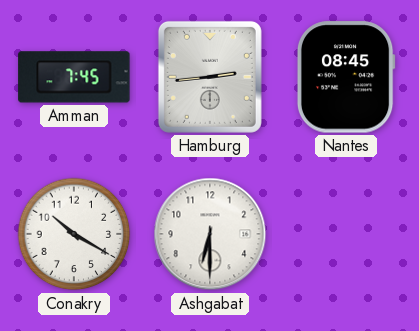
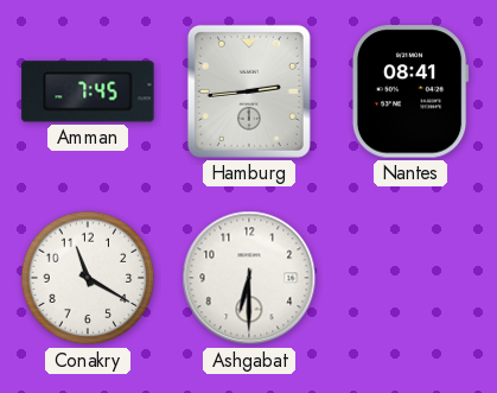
Nantes: 08:45 -> 08:41 (410, 91)
Conakry: 10:20 -> 11:20 (88, 278)
